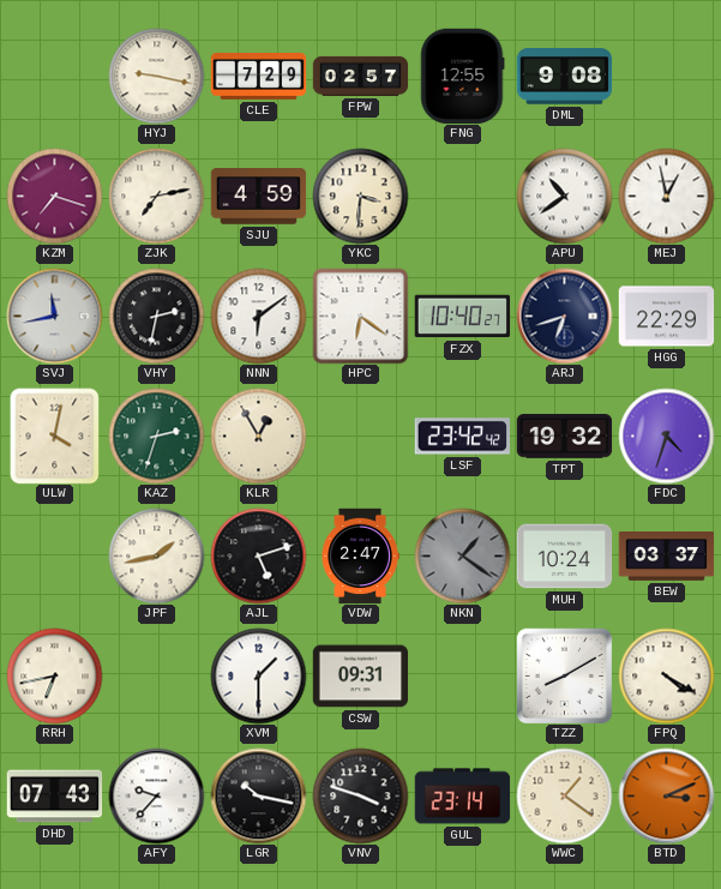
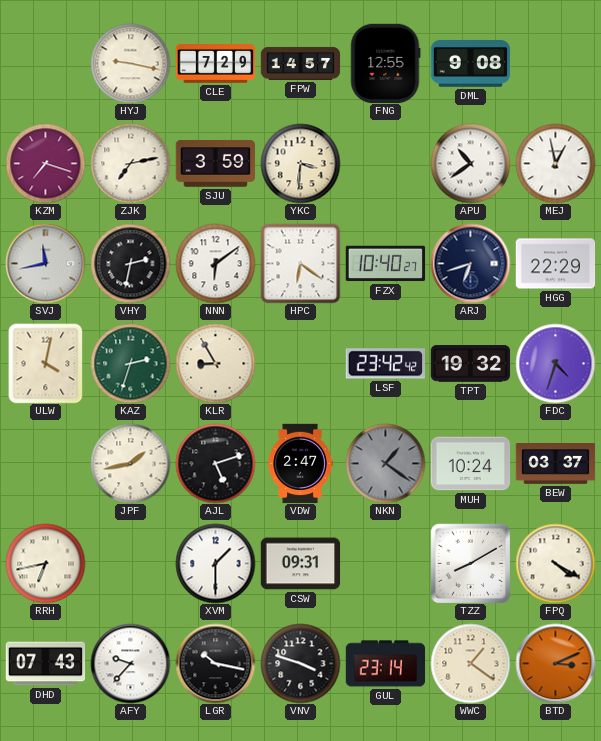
FPW: 02:57 -> 14:57 (300, 63)
SJU: 4:59 -> 3:59 (215, 164)
KLR: 12:55 -> 8:55 (215, 363)
